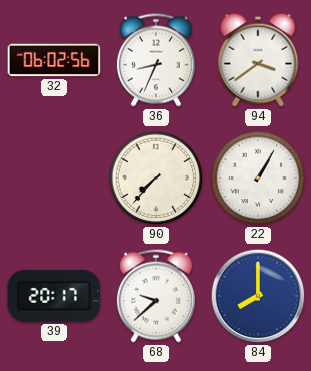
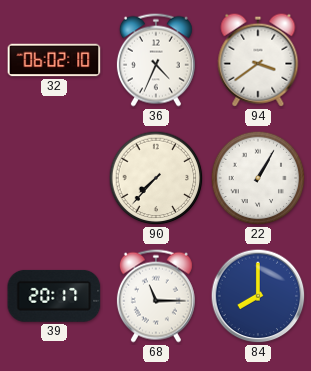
32: 06:02:56 -> 06:02:10 (54, 60)
36: 8:34 -> 4:34 (156, 60)
68: 9:38 -> 11:15 (156, 296)
